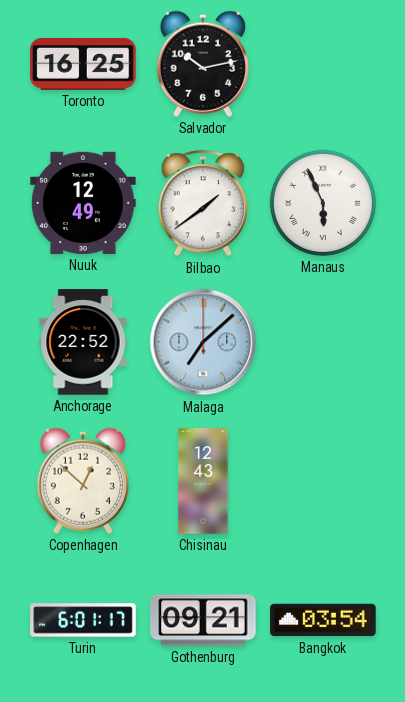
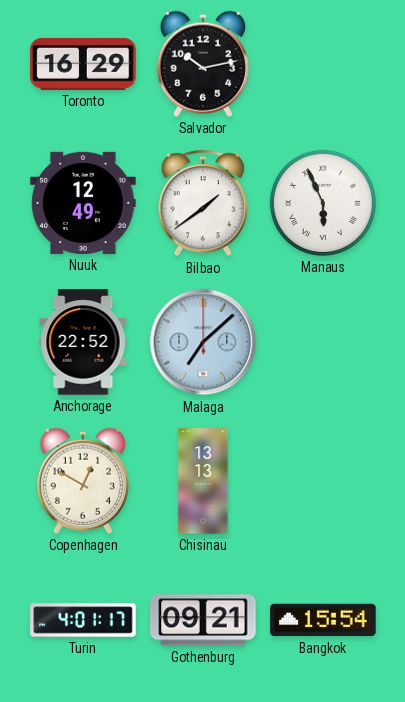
Toronto: 16:25 -> 16:29 (83, 64)
Copenhagen: 12:52 -> 12:50 (83, 481)
Chisinau: 12:43 -> 13:13 (203, 481)
Turin: 6:01 -> 4:01 (83, 620)
Bangkok: 03:54 -> 15:54 (323, 620)
